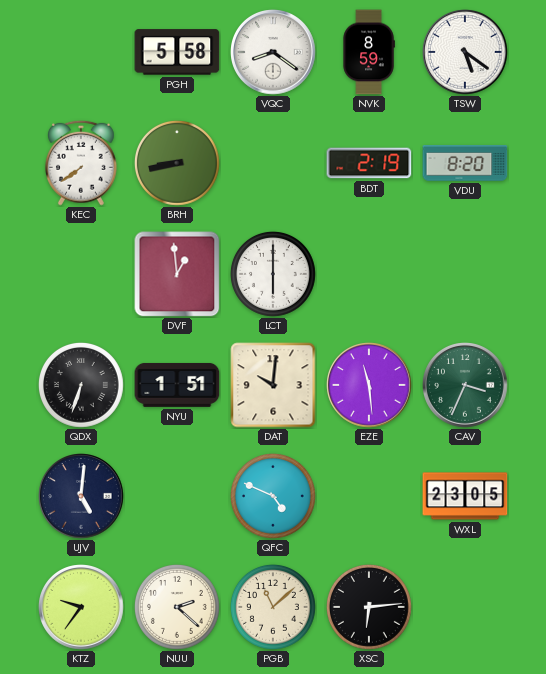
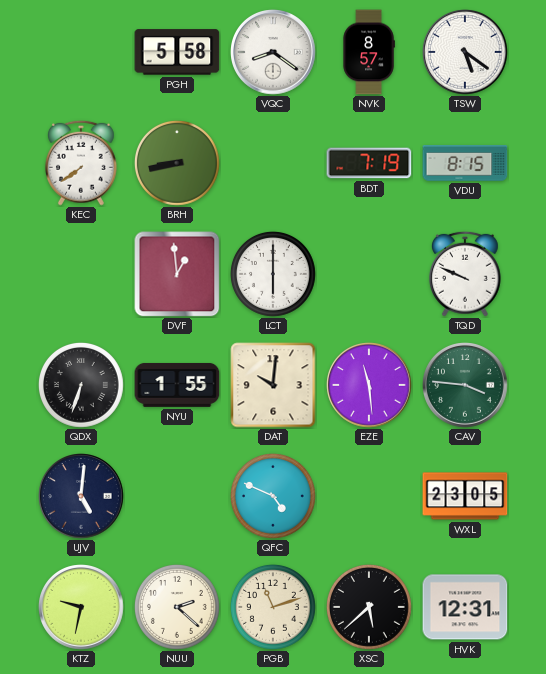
NVK: 8:59 -> 8:57 (369, 52)
BDT: 2:19 -> 7:19 (369, 163)
VDU: 8:20 -> 8:15 (465, 163)
TQD: none -> 9:49 (465, 274)
NYU: 1:51 -> 1:55 (177, 385)
CAV: 3:34 -> 3:46 (465, 385)
KTZ: 9:36 -> 9:32 (81, 607)
PGB: 11:08 -> 11:12 (273, 607)
XSC: 6:14 -> 5:38 (369, 607)
HVK: none -> 12:31 (465, 607)
